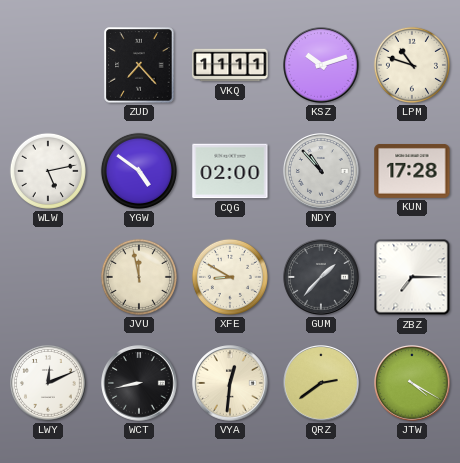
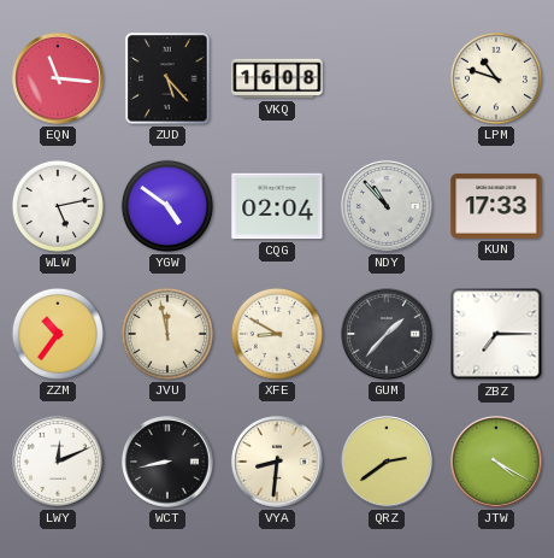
EQN: none -> 11:16 (58, 78)
ZUD: 7:23 -> 5:23 (167, 78)
VKQ: 11:11 -> 16:08 (277, 78)
KSZ: 10:12 -> none (321, 65)
CQG: 02:00 -> 02:04 (277, 206)
KUN: 17:28 -> 17:33 (496, 206)
ZZM: none -> 10:36 (58, 334)
VYA: 12:31 -> 8:31 (277, 462)
